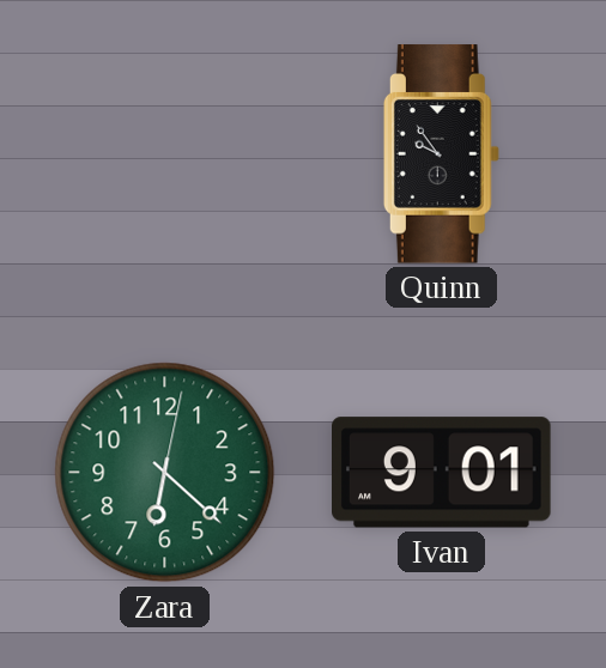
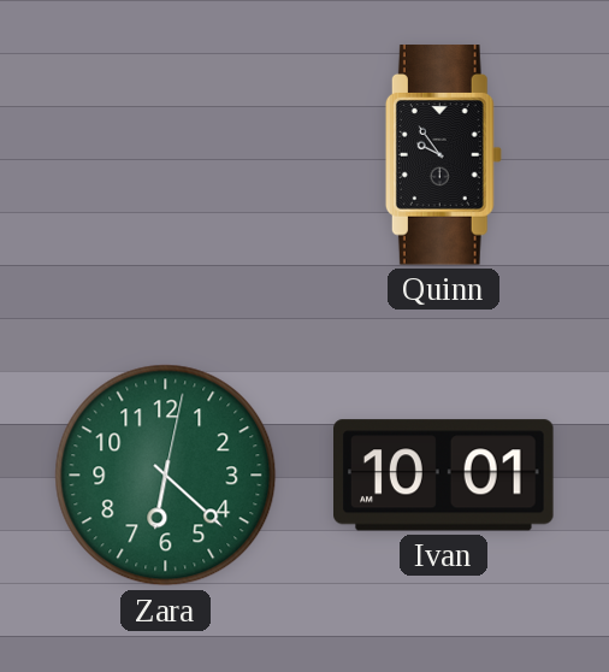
Ivan: 9:01 -> 10:01 (444, 476)
